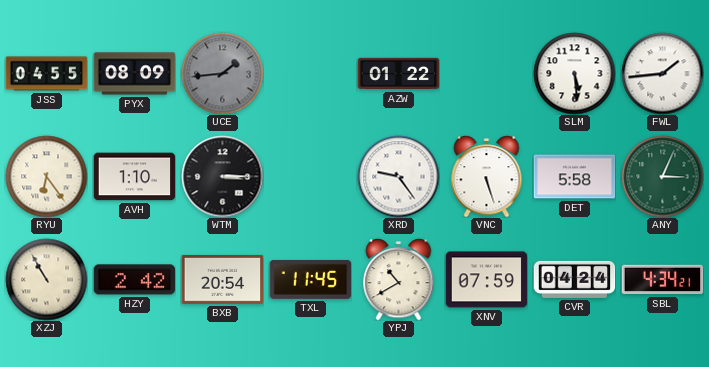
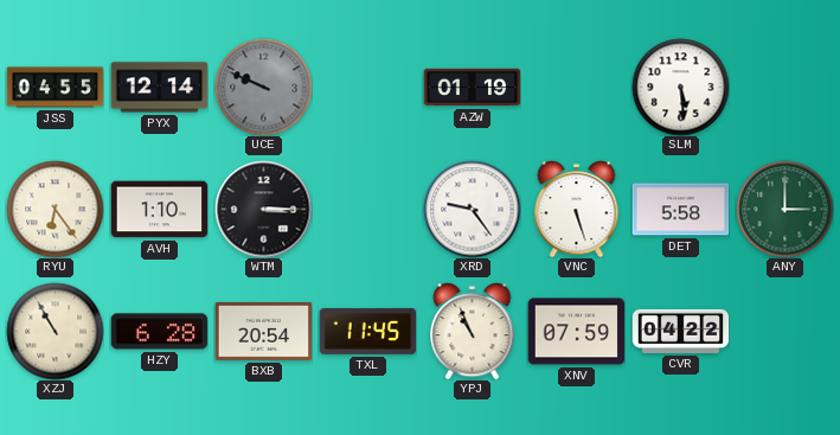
PYX: 08:09 -> 12:14 (159, 88)
UCE: 1:44 -> 9:49 (263, 87)
AZW: 01:22 -> 01:19 (472, 88)
FWL: 1:44 -> none (662, 73)
ANY: 3:04 -> 3:00 (784, 209)
HZY: 2:42 -> 6:28 (159, 332)
YPJ: 10:40 -> 10:56 (473, 332)
CVR: 04:24 -> 04:22 (680, 331)
SBL: 4:34 -> none (662, 280)
